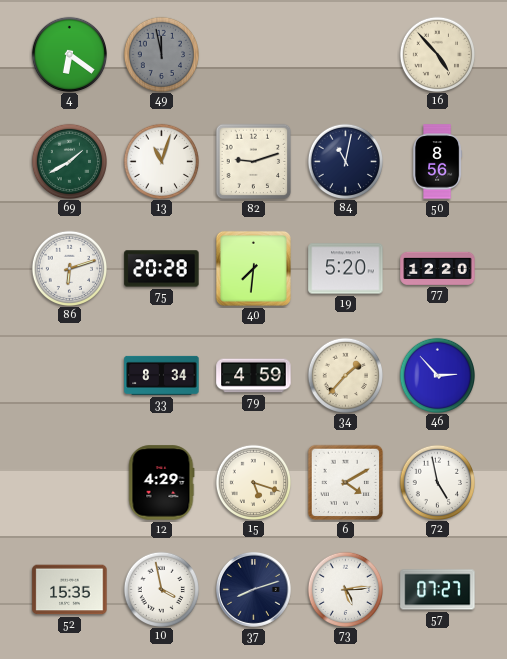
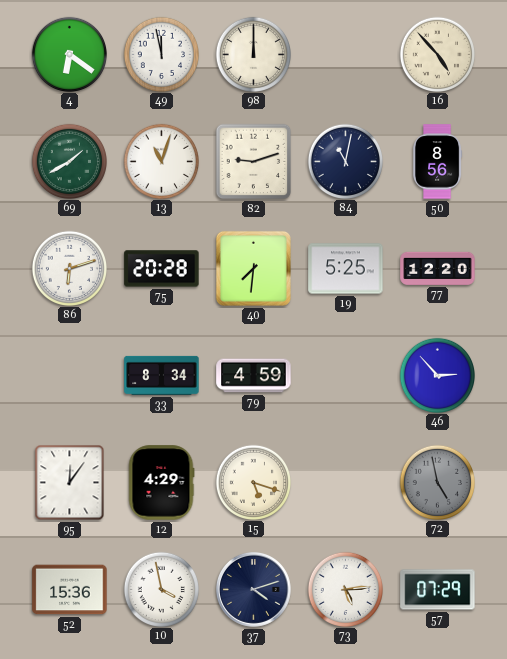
49 dial: grey -> white (161, 54)
98: none -> 12:00 (253, 54)
19: 5:20 -> 5:25 (346, 269)
34: 1:37 -> none (345, 375)
95: none -> 12:06 (70, 483)
6: 4:10 -> none (346, 483)
72 dial: white -> grey (437, 482)
52: 15:35 -> 15:36 (70, 590)
37: 8:12 -> 4:12 (254, 590)
57: 07:27 -> 07:29 (438, 590)
